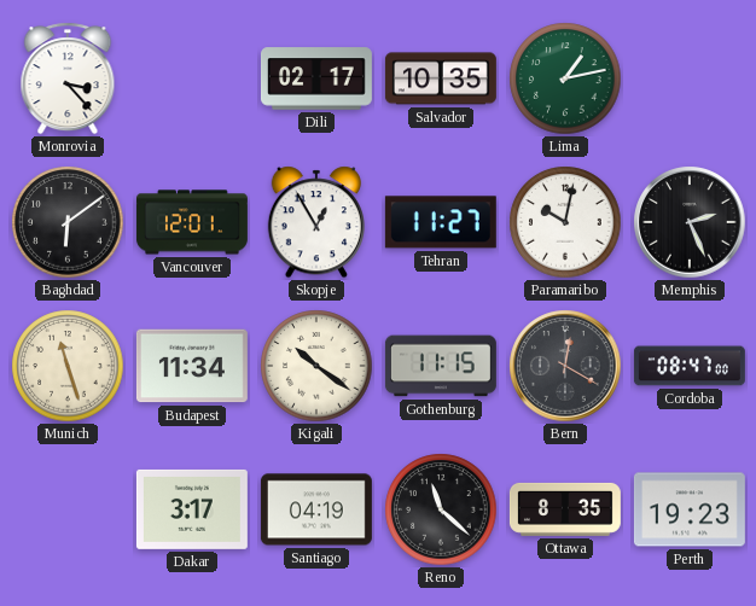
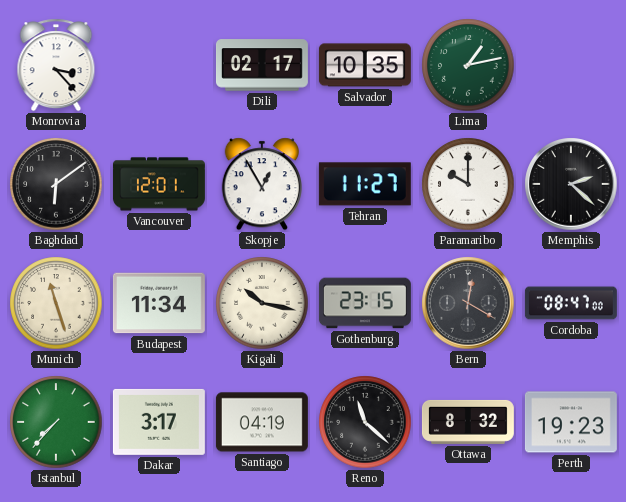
Paramaribo: 10:02 -> 10:00 (468, 184)
Memphis: 2:26 -> 2:22 (571, 184)
Kigali: 10:21 -> 10:17 (262, 303)
Gothenburg: 11:15 -> 23:15 (365, 303)
Istanbul: none -> 7:37 (56, 422)
Ottawa: 8:35 -> 8:32 (468, 422)
